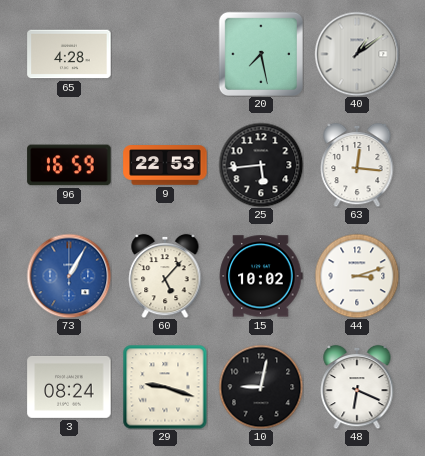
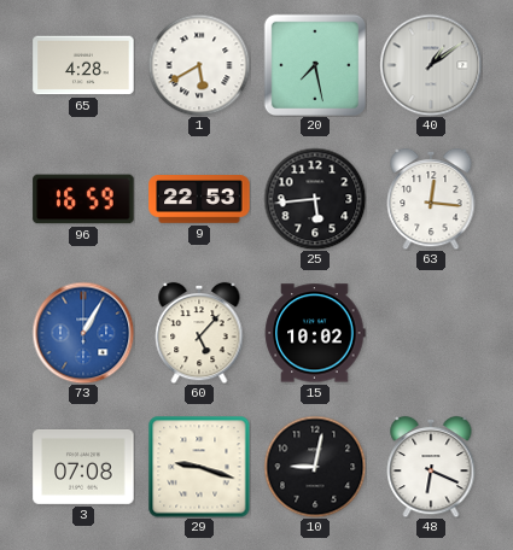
1: none -> 5:40 (199, 65)
44: 3:12 -> none (357, 276)
3: 08:24 -> 07:08 (83, 467)
